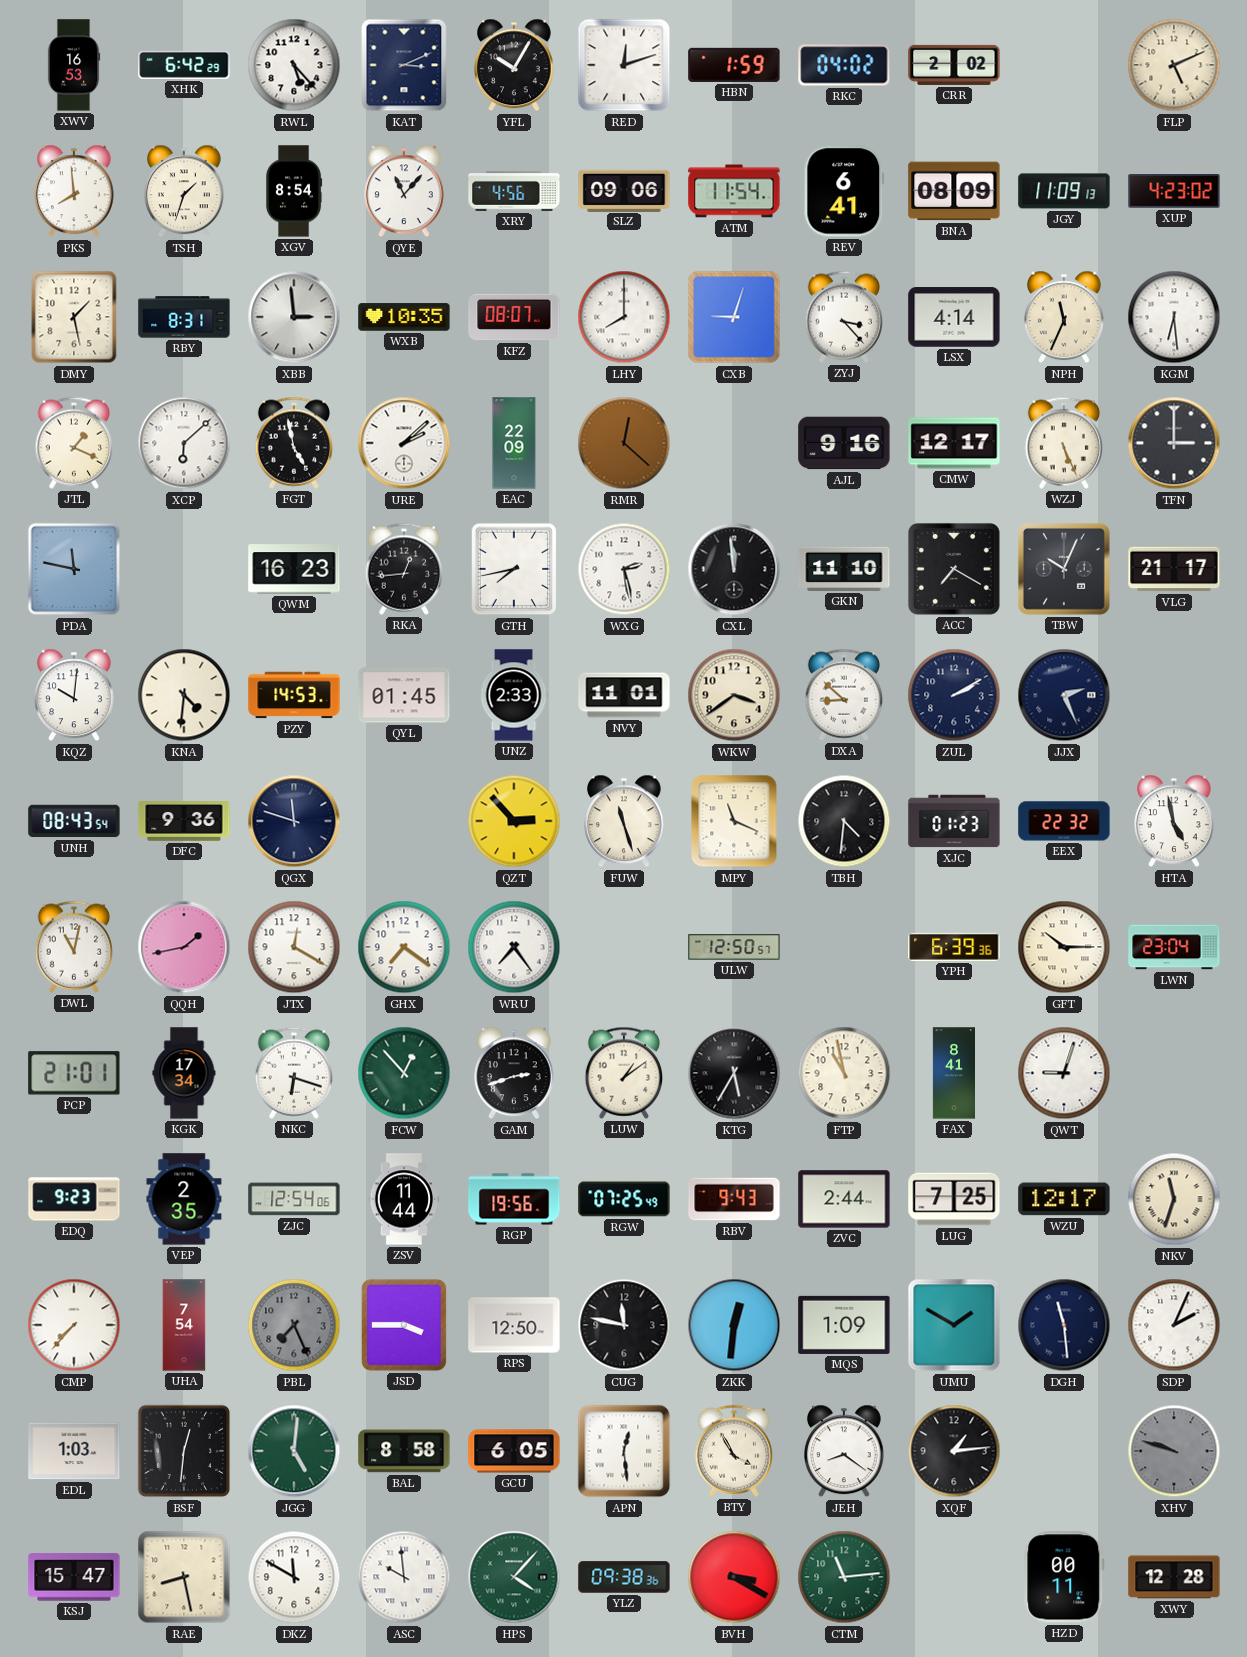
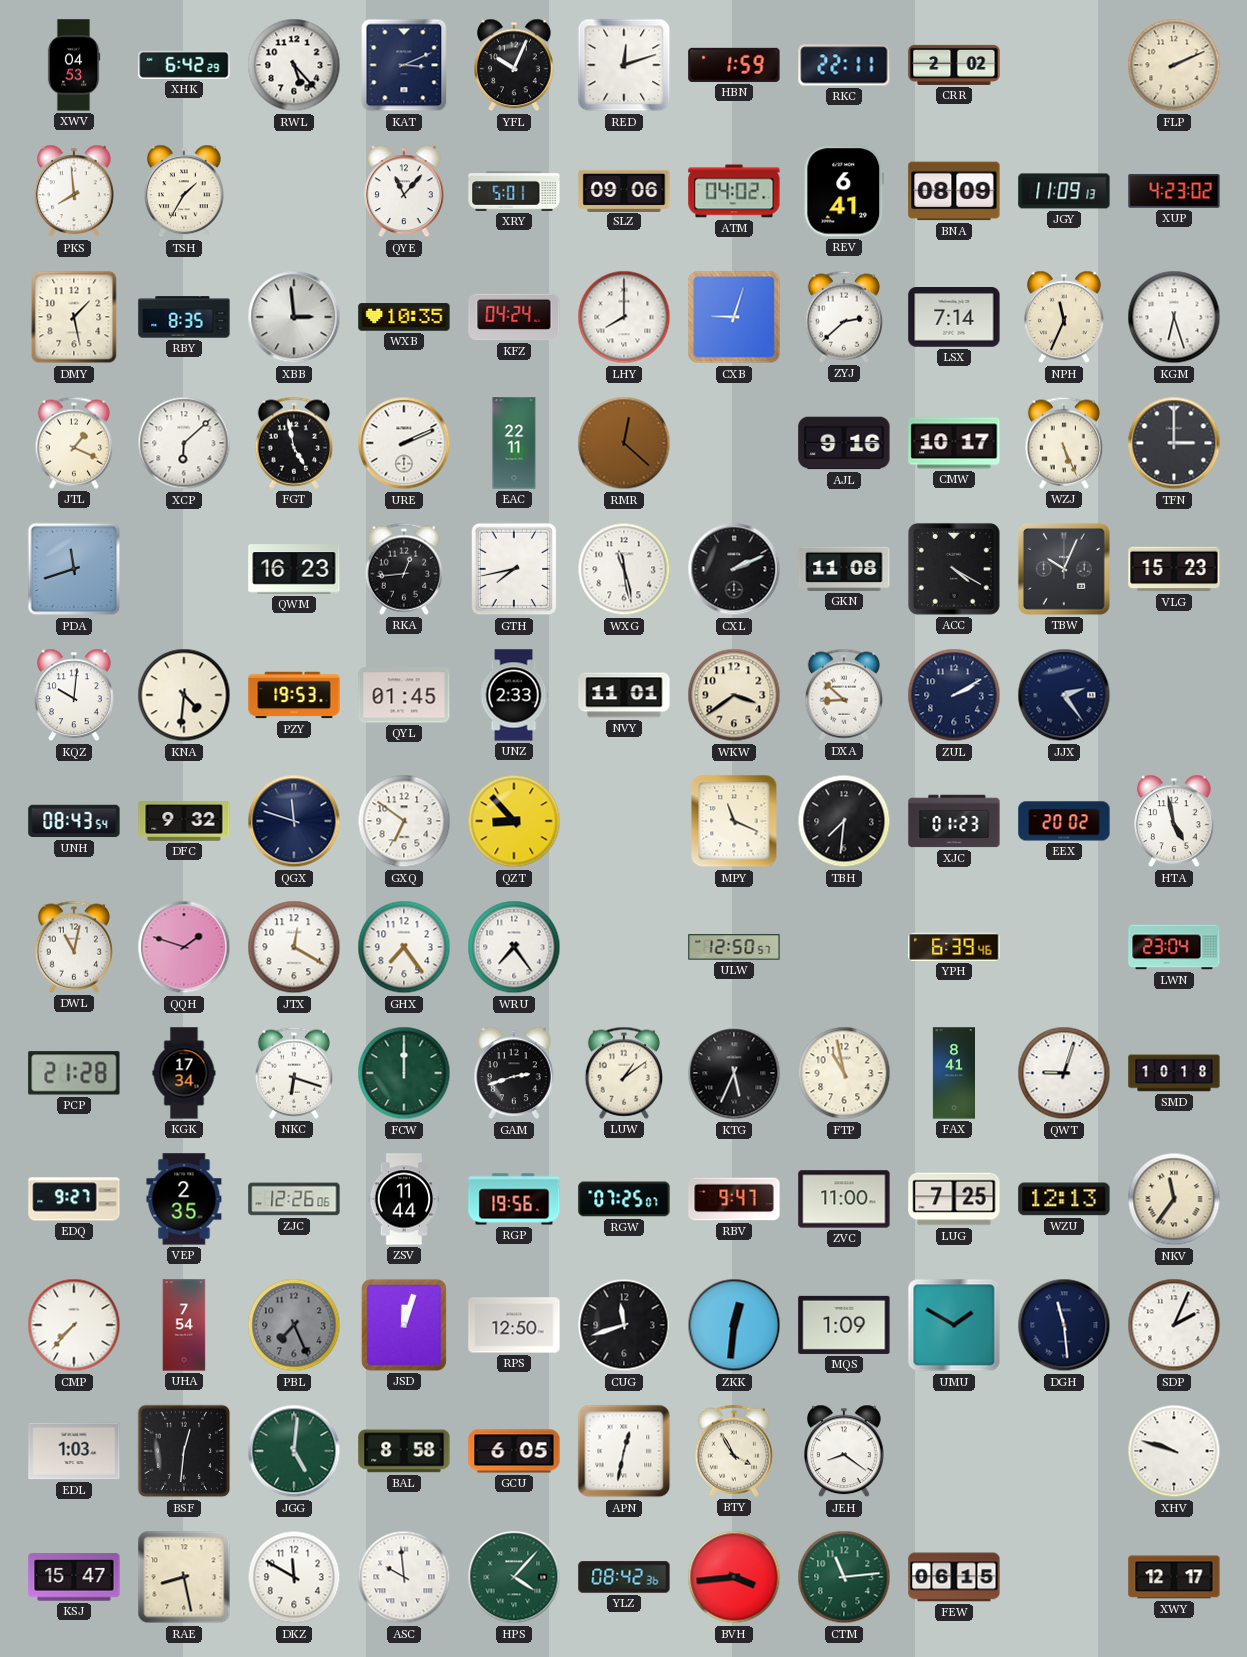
XWV: 16:53 -> 04:53 (74, 65)
YFL: 10:05 -> 10:04 (515, 65)
RKC: 04:02 -> 22:11 (844, 65)
FLP: 5:11 -> 2:11 (1174, 65)
TSH: 1:33 -> 1:35 (185, 191)
XGV: 8:54 -> none (295, 191)
XRY: 4:56 -> 5:01 (514, 191)
ATM: 11:54 -> 04:02 (734, 191)
RBY: 8:31 -> 8:35 (184, 317)
KFZ: 08:07 -> 04:24 (514, 317)
ZYJ: 3:23 -> 2:38 (843, 317)
LSX: 4:14 -> 7:14 (954, 317)
KGM: 6:29 -> 6:27 (1174, 317)
URE: 2:08 -> 2:11 (404, 443)
EAC: 22:09 -> 22:11 (514, 443)
CMW: 12:17 -> 10:17 (954, 443)
PDA: 11:47 -> 11:42 (74, 569)
WXG: 2:28 -> 11:28 (624, 569)
CXL: 11:59 -> 2:11 (734, 569)
GKN: 11:10 -> 11:08 (844, 569)
ACC: 7:20 -> 4:20 (954, 569)
VLG: 21:17 -> 15:23 (1174, 569)
PZY: 14:53 -> 19:53 (294, 695)
JJX: 2:26 -> 2:24 (1064, 695)
DFC: 9:36 -> 9:32 (184, 821)
GXQ: none -> 6:51 (404, 821)
QZT: 2:53 -> 8:53 (514, 821)
FUW: 11:27 -> none (625, 821)
TBH: 4:31 -> 7:31 (844, 821)
EEX: 22:32 -> 20:02 (1064, 821)
QQH: 1:43 -> 1:48 (184, 947)
GHX: 7:21 -> 7:24 (404, 947)
YPH: 6:39:36 -> 6:39:46 (954, 947)
GFT: 10:15 -> none (1064, 947)
PCP: 21:01 -> 21:28 (74, 1073)
FCW: 12:53 -> 12:00 (404, 1073)
KTG: 5:35 -> 5:34 (734, 1073)
SMD: none -> 10:18 (1174, 1073)
EDQ: 9:23 -> 9:27 (74, 1199)
ZJC: 12:54 -> 12:26 (294, 1199)
RGW: 07:25:49 -> 07:25:07 (624, 1199)
RBV: 9:43 -> 9:47 (734, 1199)
ZVC: 2:44 -> 11:00 (844, 1199)
WZU: 12:17 -> 12:13 (1064, 1199)
NKV: 11:33 -> 11:36 (1174, 1199)
JSD: 3:45 -> 12:03 (404, 1325)
CUG: 11:47 -> 11:42 (624, 1325)
APN: 12:29 -> 12:32 (624, 1451)
XQF: 1:14 -> none (954, 1451)
XHV dial: grey -> white (1174, 1451)
YLZ: 09:38 -> 08:42 (624, 1577)
BVH: 3:20 -> 3:44 (734, 1577)
FEW: none -> 06:15 (954, 1577)
HZD: 00:11 -> none (1064, 1577)
XWY: 12:28 -> 12:17 (1174, 1577)
